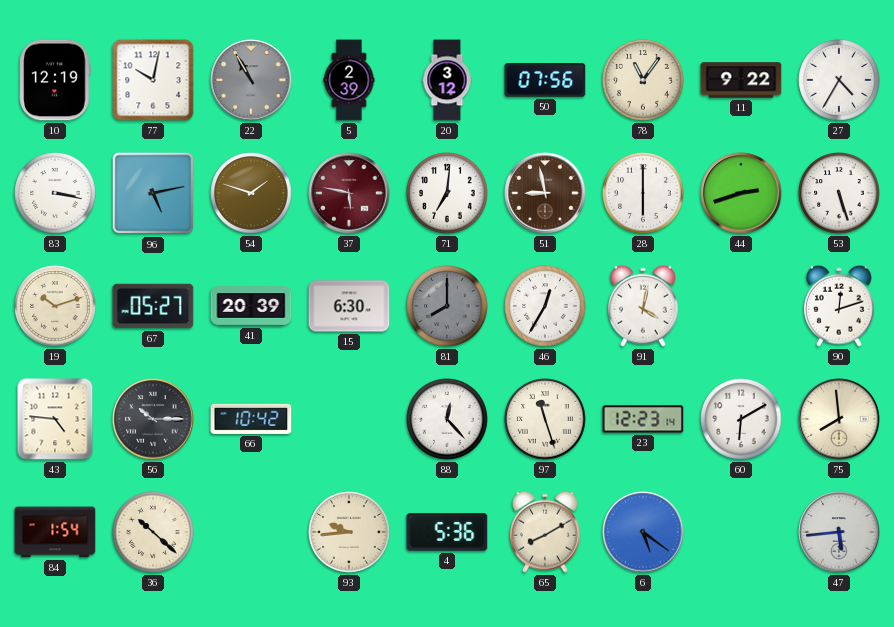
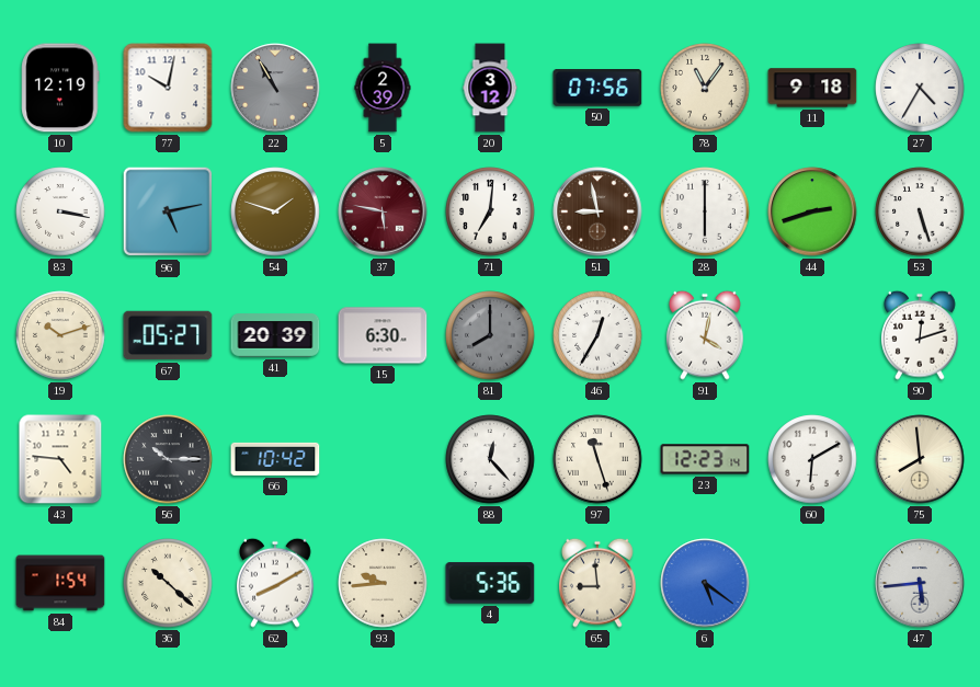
11: 9:22 -> 9:18 (812, 88)
62: none -> 8:10 (276, 583)
65: 8:10 -> 8:59 (599, 583)
